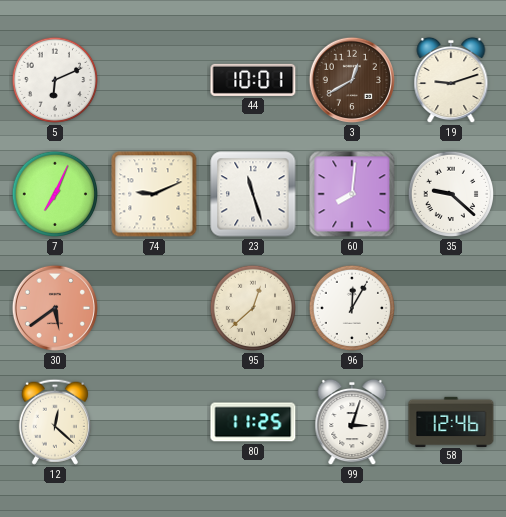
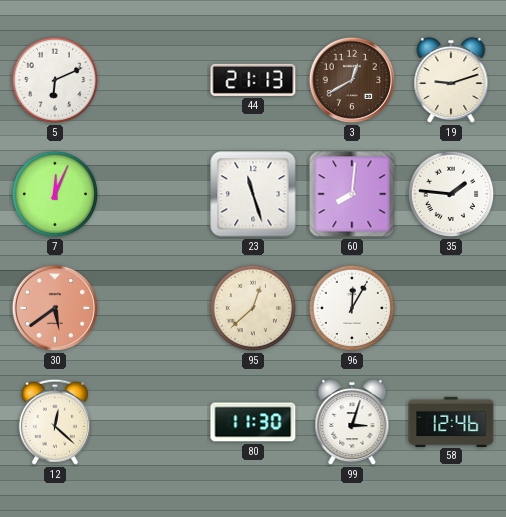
44: 10:01 -> 21:13 (253, 80)
7: 7:04 -> 12:04 (55, 194)
74: 9:11 -> none (154, 194)
35: 9:22 -> 1:46 (451, 194)
80: 11:25 -> 11:30 (253, 422)
